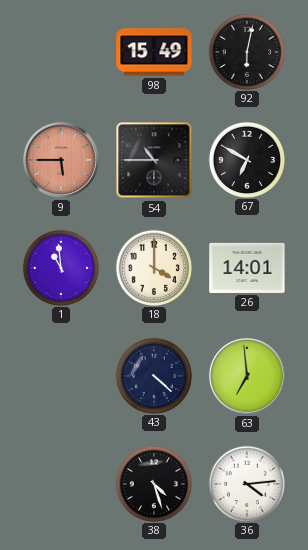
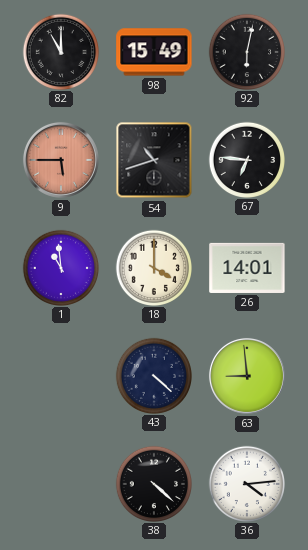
82: none -> 11:00 (60, 51)
54: 10:45 -> 10:42 (154, 160)
67: 6:50 -> 6:46 (246, 159)
63: 6:59 -> 8:59 (247, 376)
38: 4:27 -> 4:22 (153, 483)
